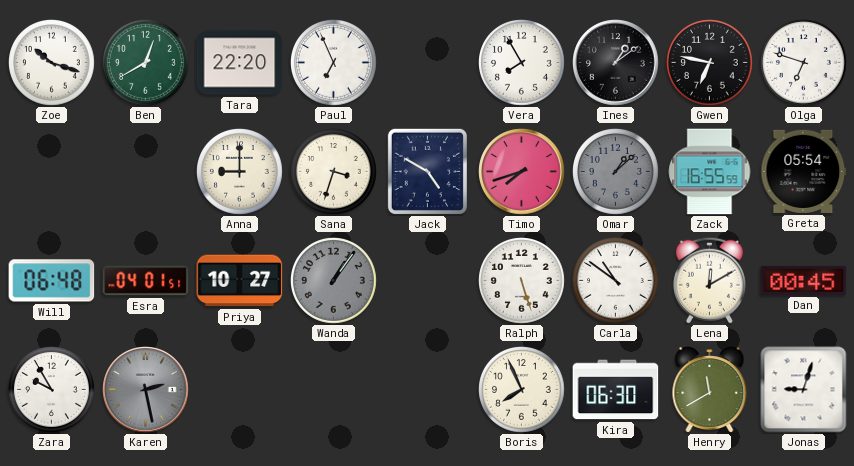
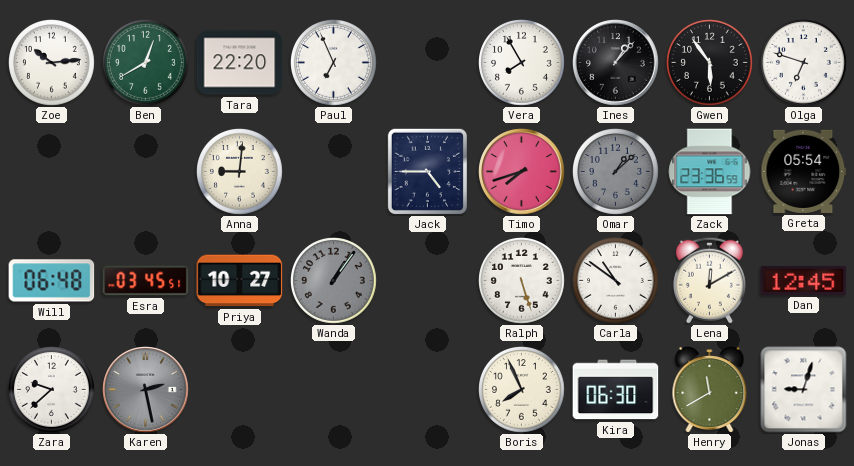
Zoe: 10:18 -> 10:14 (52, 63)
Ines: 1:09 -> 1:07 (616, 63)
Gwen: 6:47 -> 5:54 (710, 63)
Anna: 9:00 -> 9:01 (240, 172)
Sana: 3:33 -> none (334, 172)
Jack: 4:50 -> 4:45 (427, 171)
Zack: 16:55 -> 23:36 (710, 172)
Esra: 04:01 -> 03:45 (146, 281)
Dan: 00:45 -> 12:45 (804, 280)
Zara: 9:55 -> 9:38 (52, 390)
